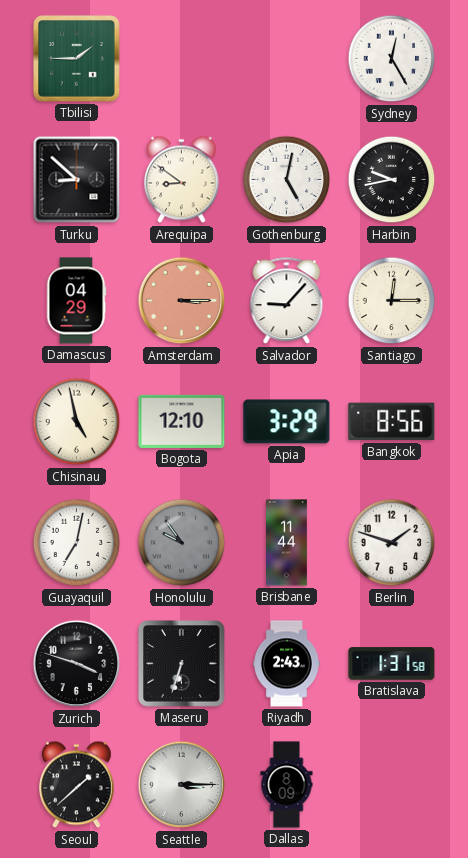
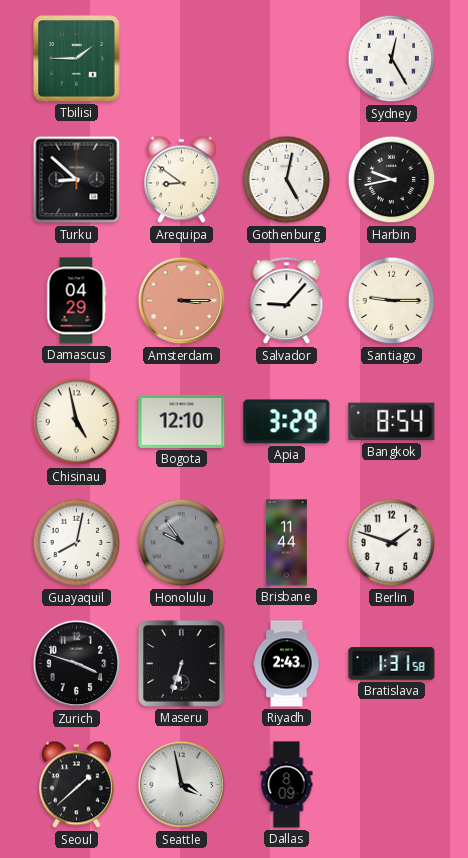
Santiago: 12:15 -> 9:15 (392, 301)
Bangkok: 8:56 -> 8:54 (392, 422)
Guayaquil: 7:02 -> 8:02 (77, 543)
Seattle: 3:15 -> 3:58 (182, 785)
